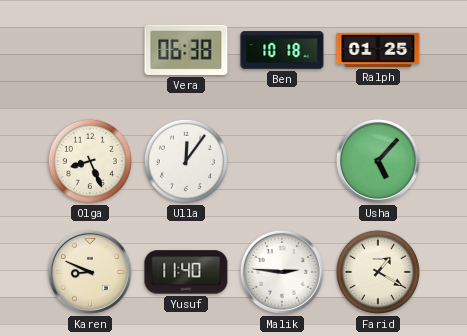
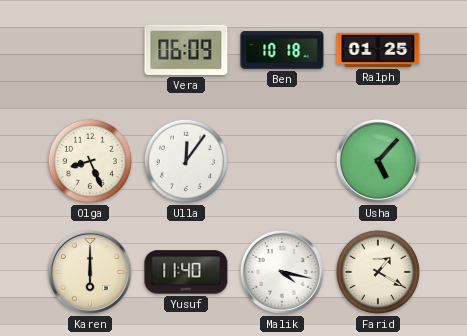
Vera: 06:38 -> 06:09 (186, 50)
Karen: 8:49 -> 6:00 (90, 272)
Malik: 2:46 -> 4:17 (282, 272)
